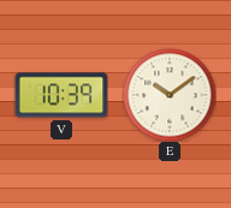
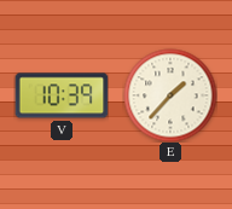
E: 10:09 -> 1:37 (170, 95)
